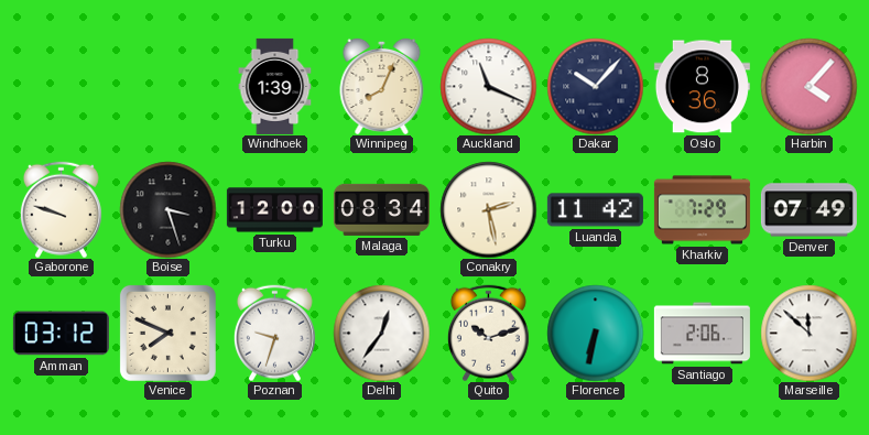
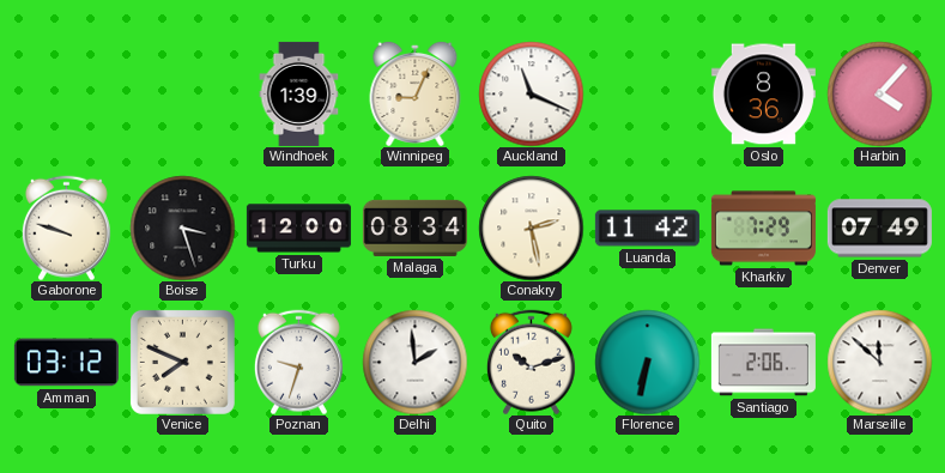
Winnipeg: 8:04 -> 9:04 (416, 93)
Dakar: 10:07 -> none (595, 86)
Delhi: 12:36 -> 1:59 (414, 362)
